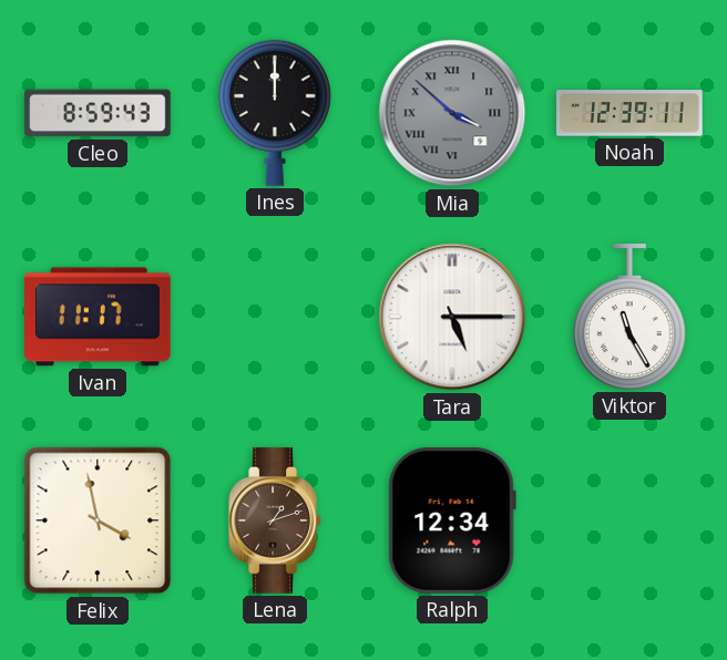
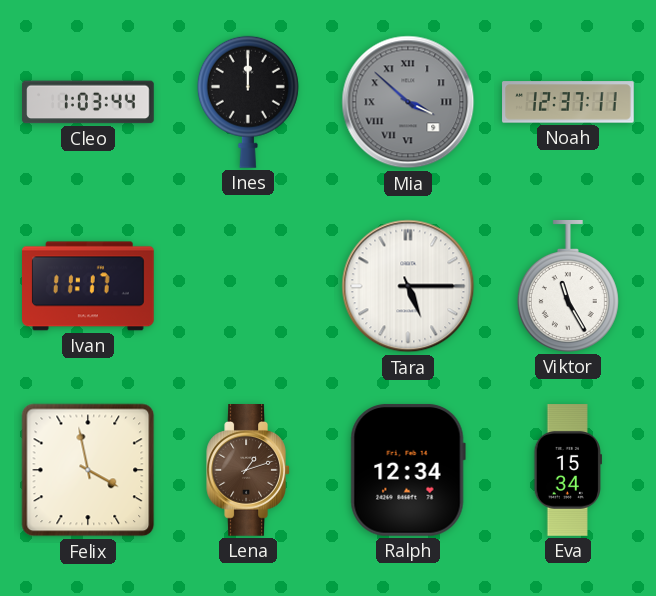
Cleo: 8:59 -> 1:03 (88, 102)
Noah: 12:39 -> 12:37 (568, 102)
Eva: none -> 15:34 (567, 470)
